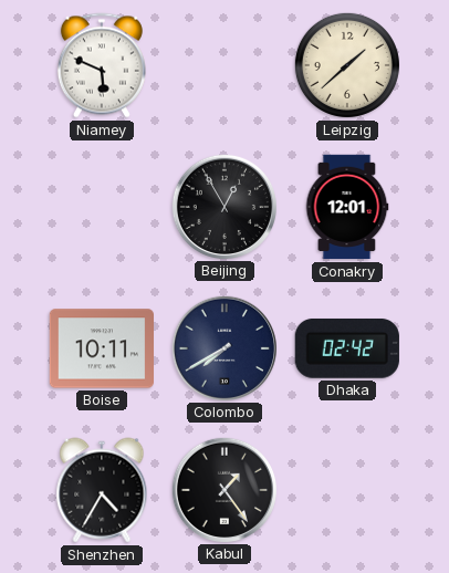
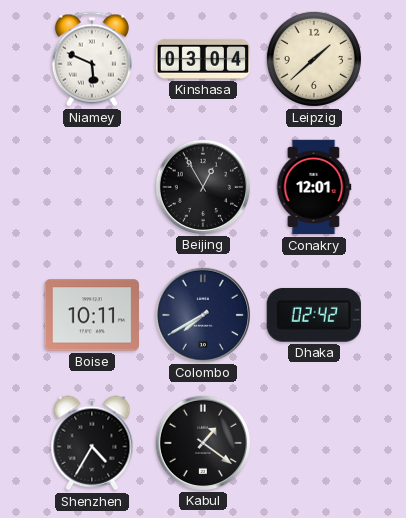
Kinshasa: none -> 03:04 (203, 59)
Kabul: 1:24 -> 1:21 (202, 442)
